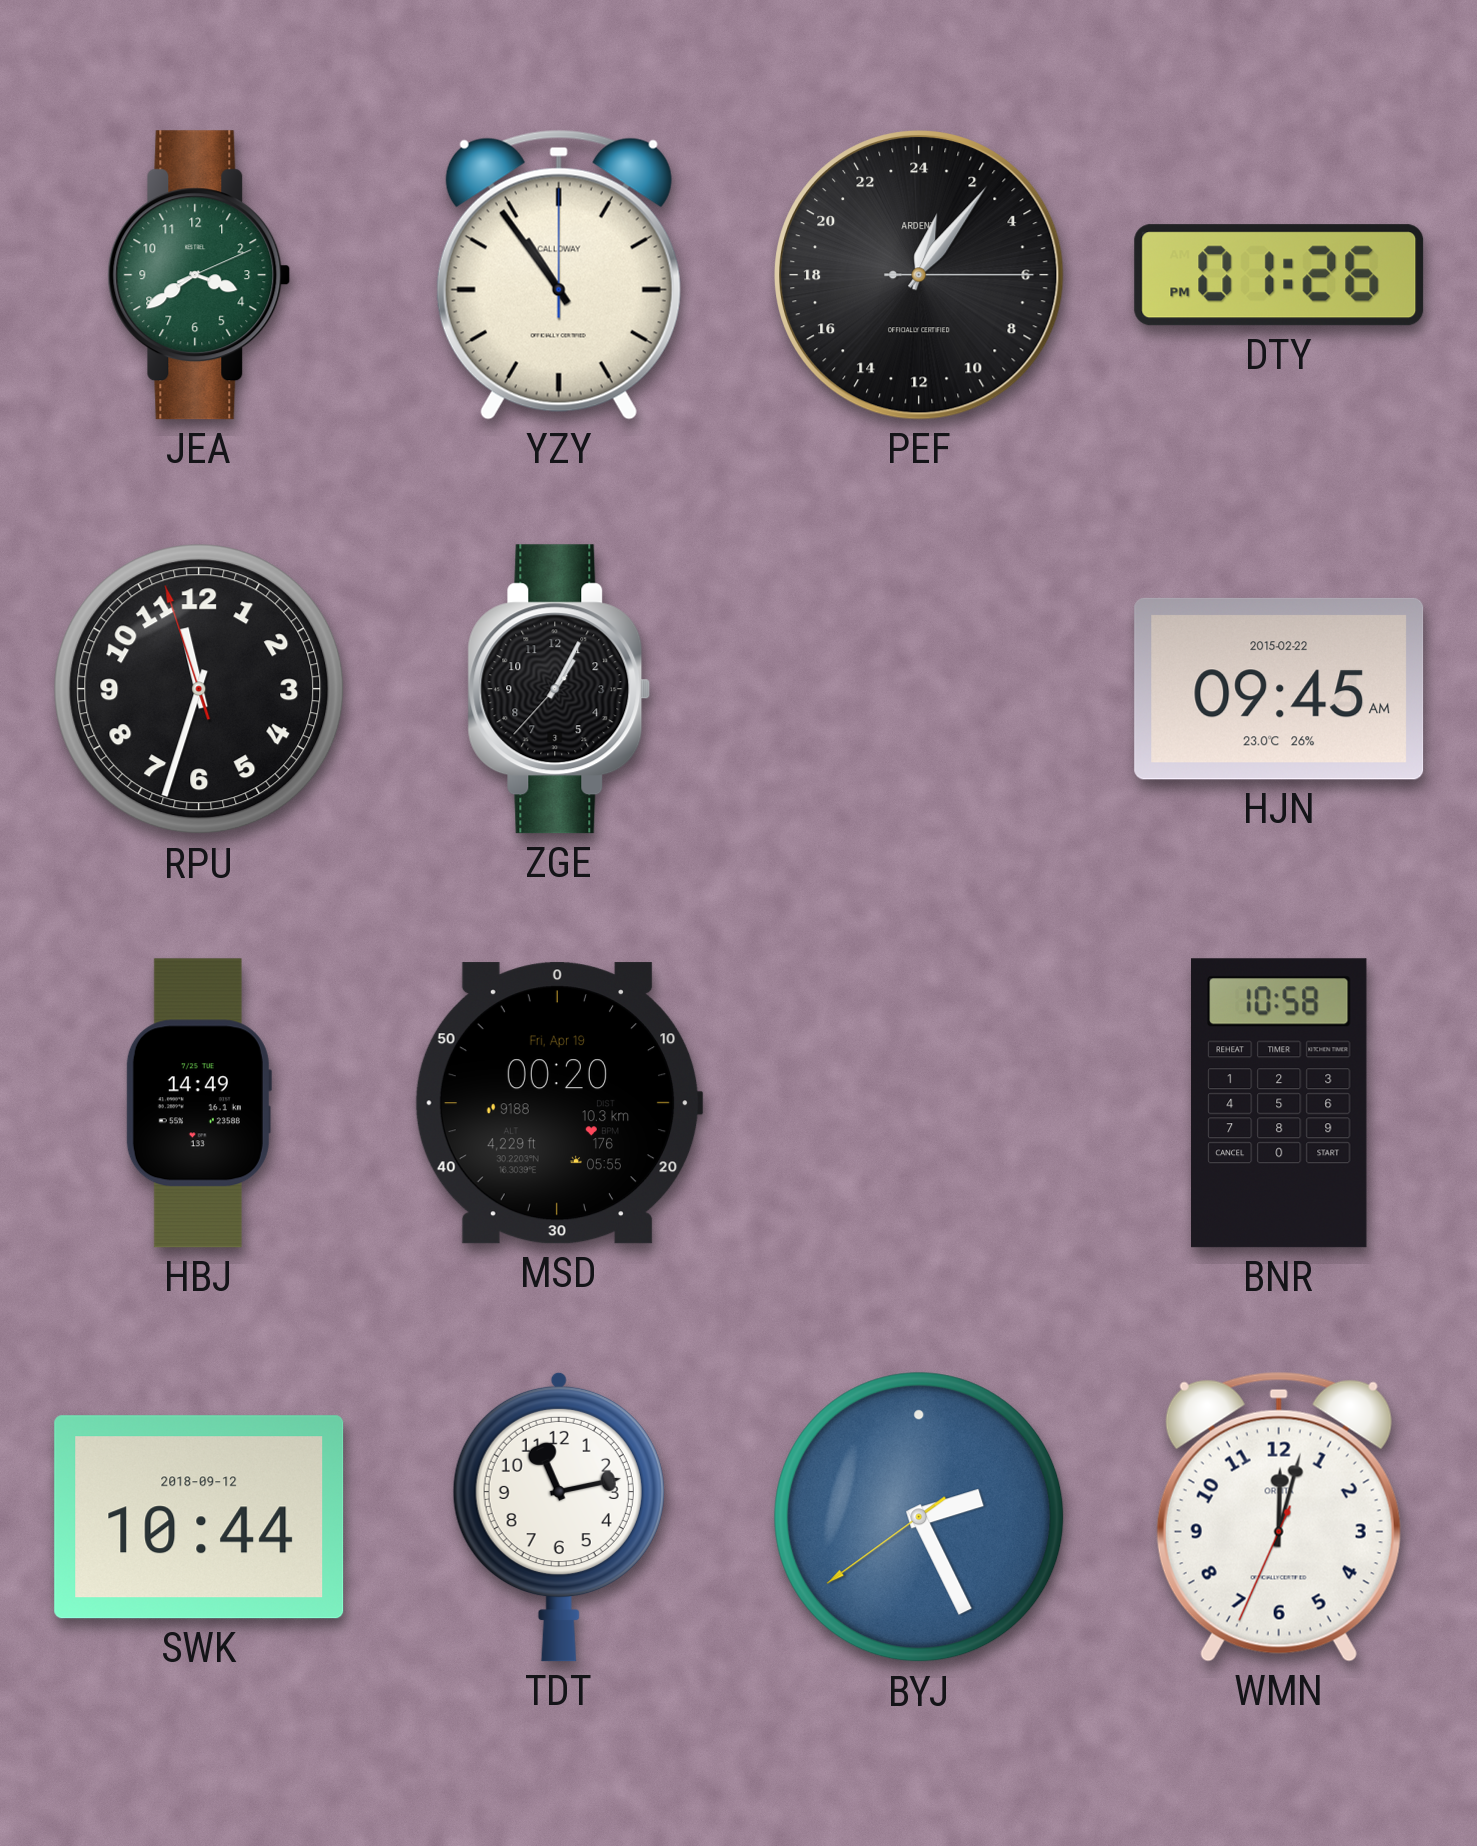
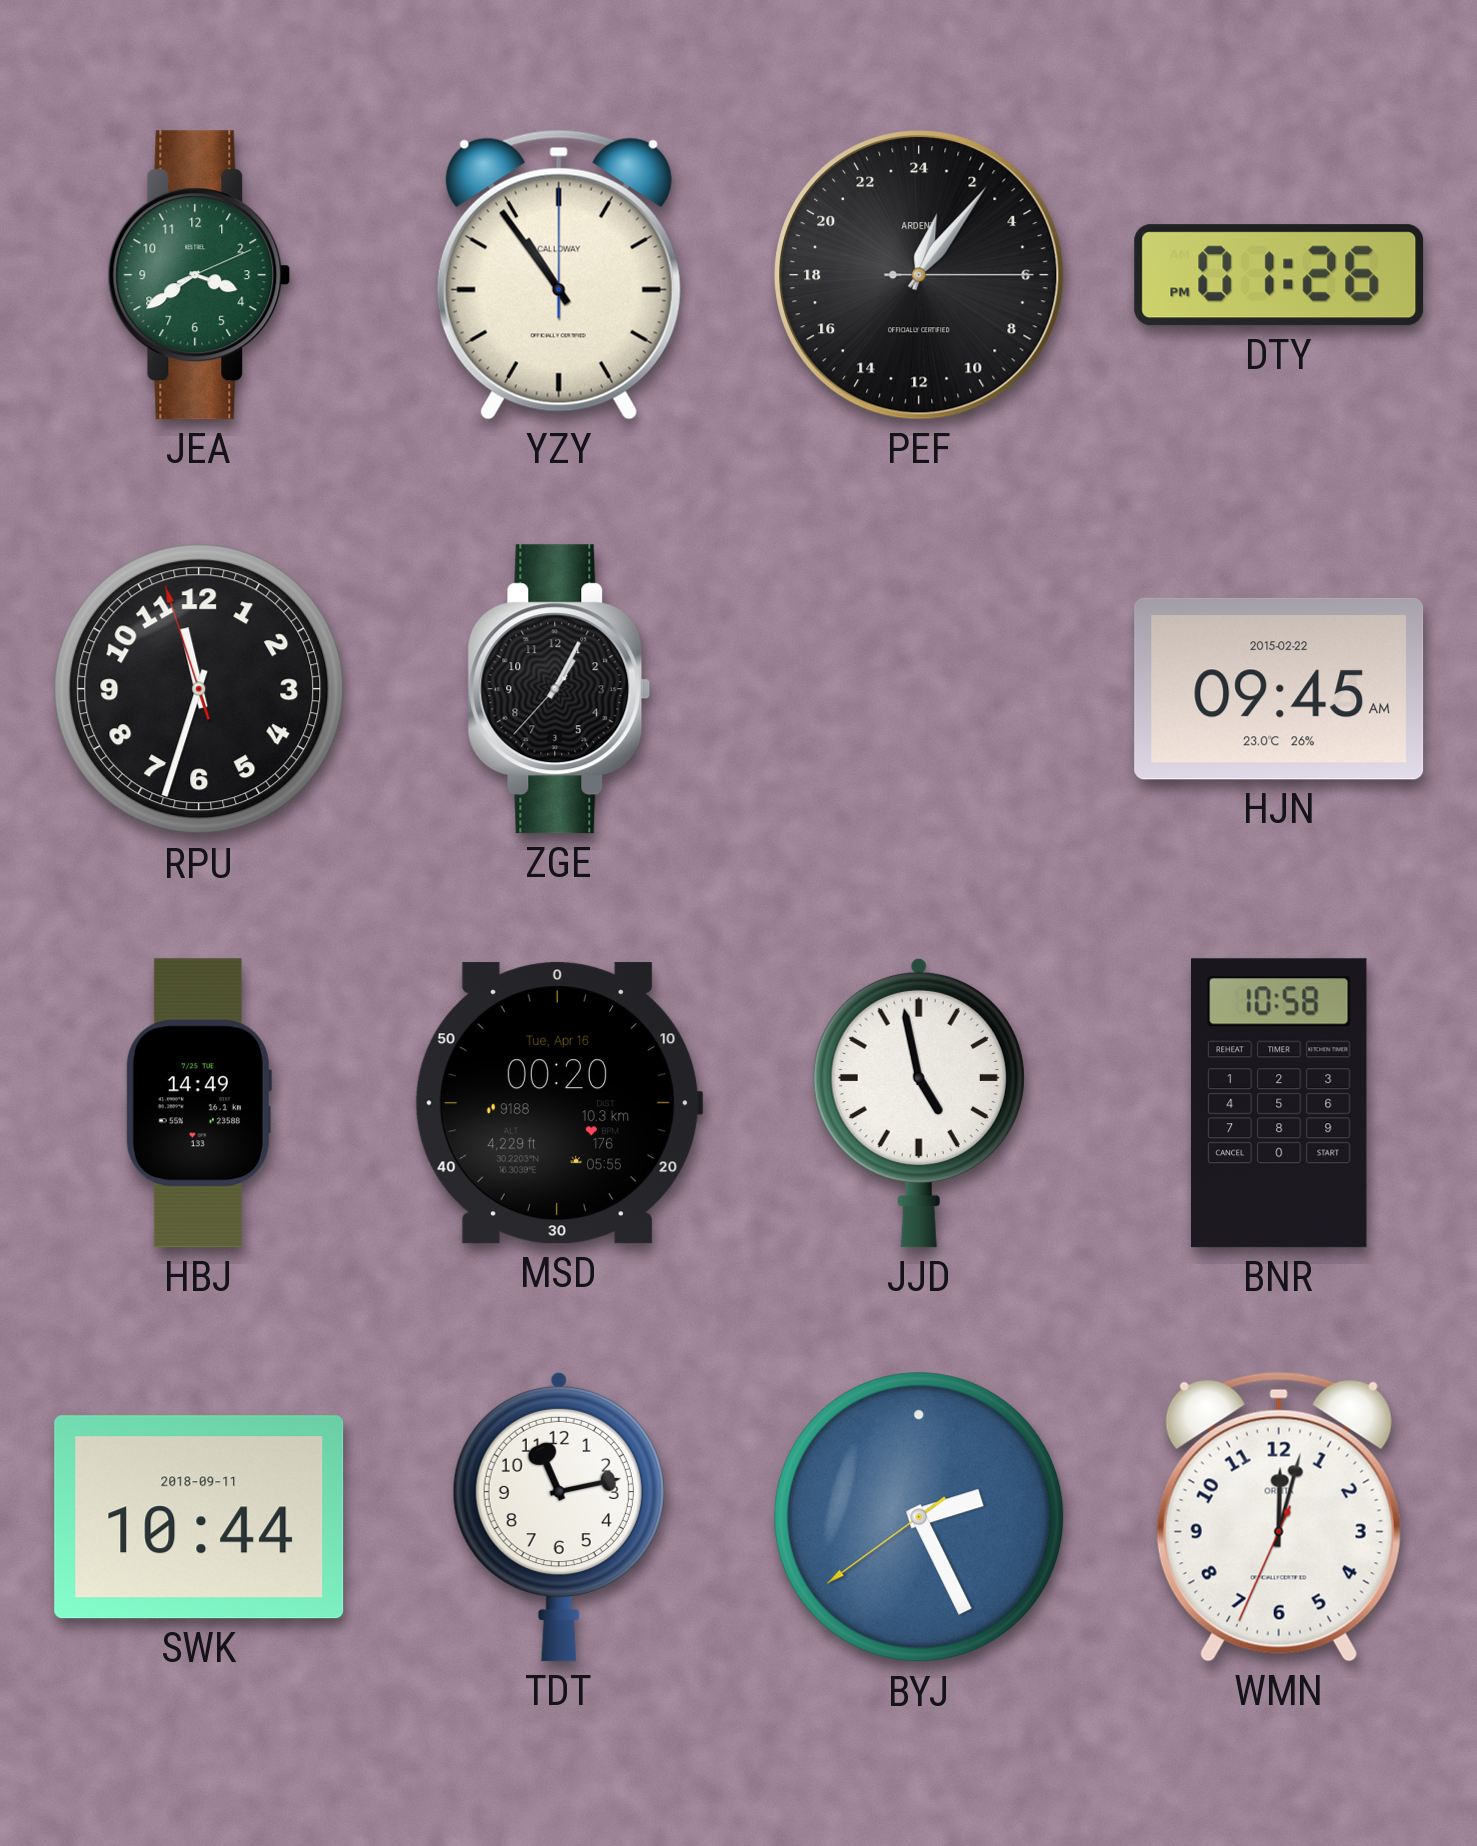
MSD date: Fri, Apr 19 -> Tue, Apr 16 (559, 1103)
JJD: none -> 4:58 (919, 1103)
SWK date: 2018-09-12 -> 2018-09-11 (199, 1517)
